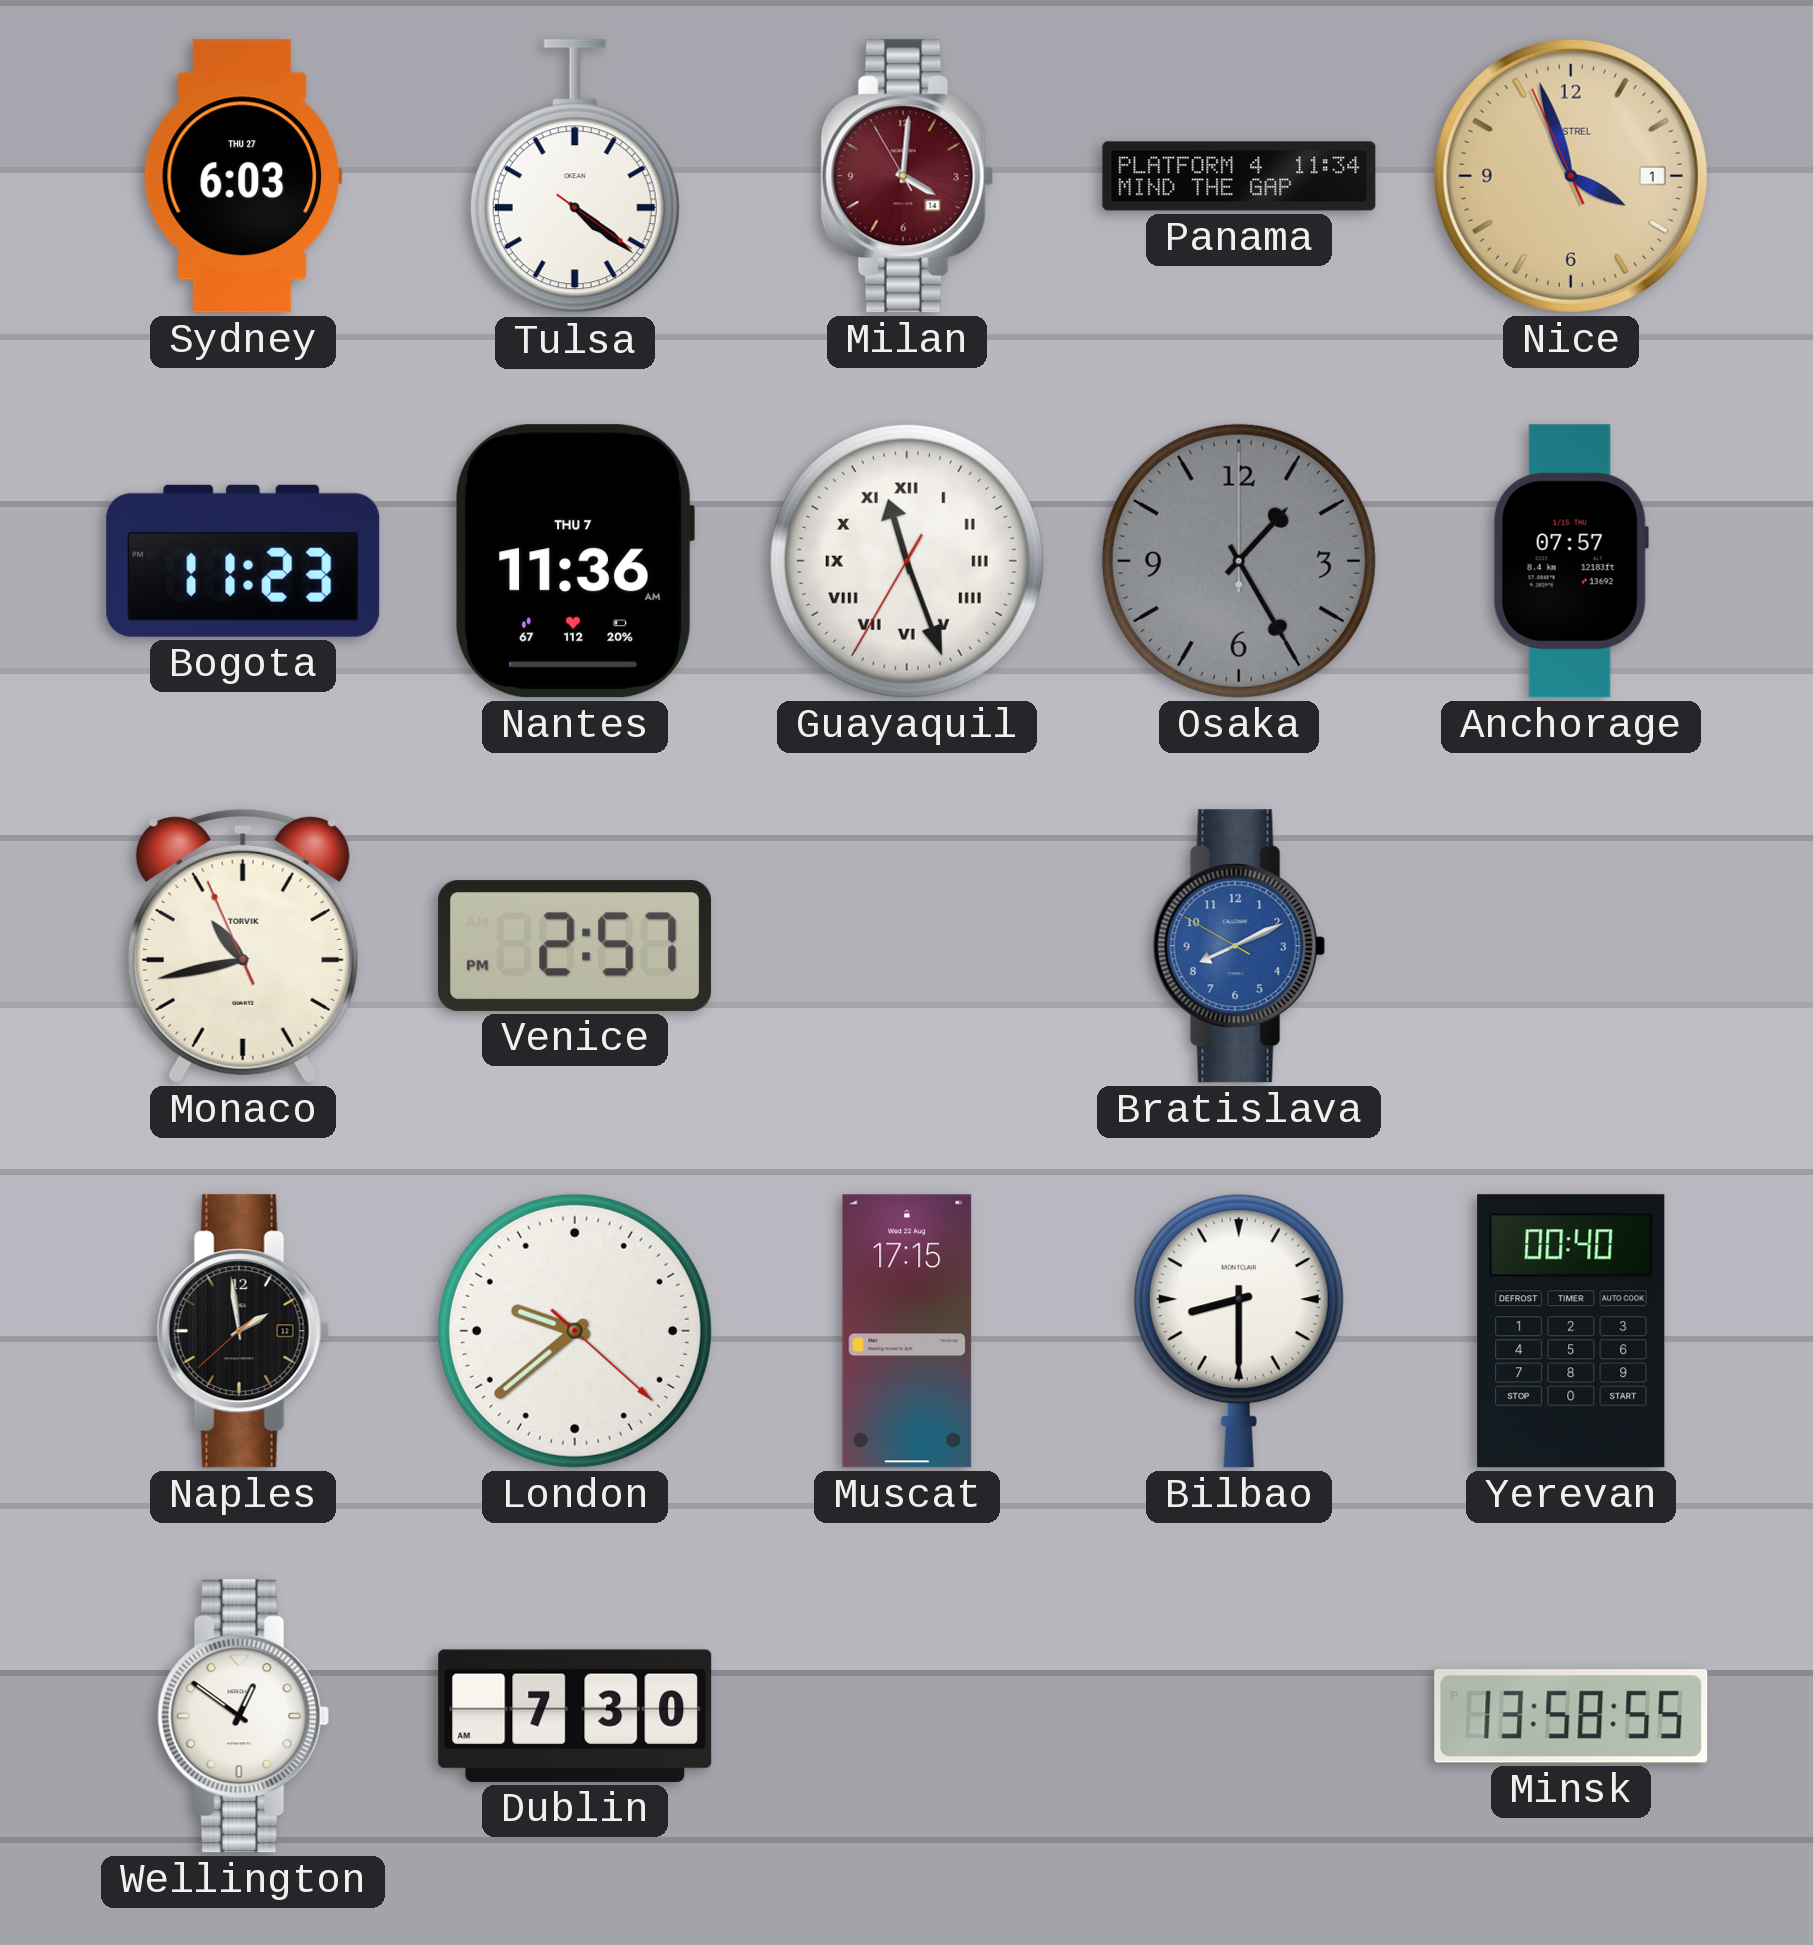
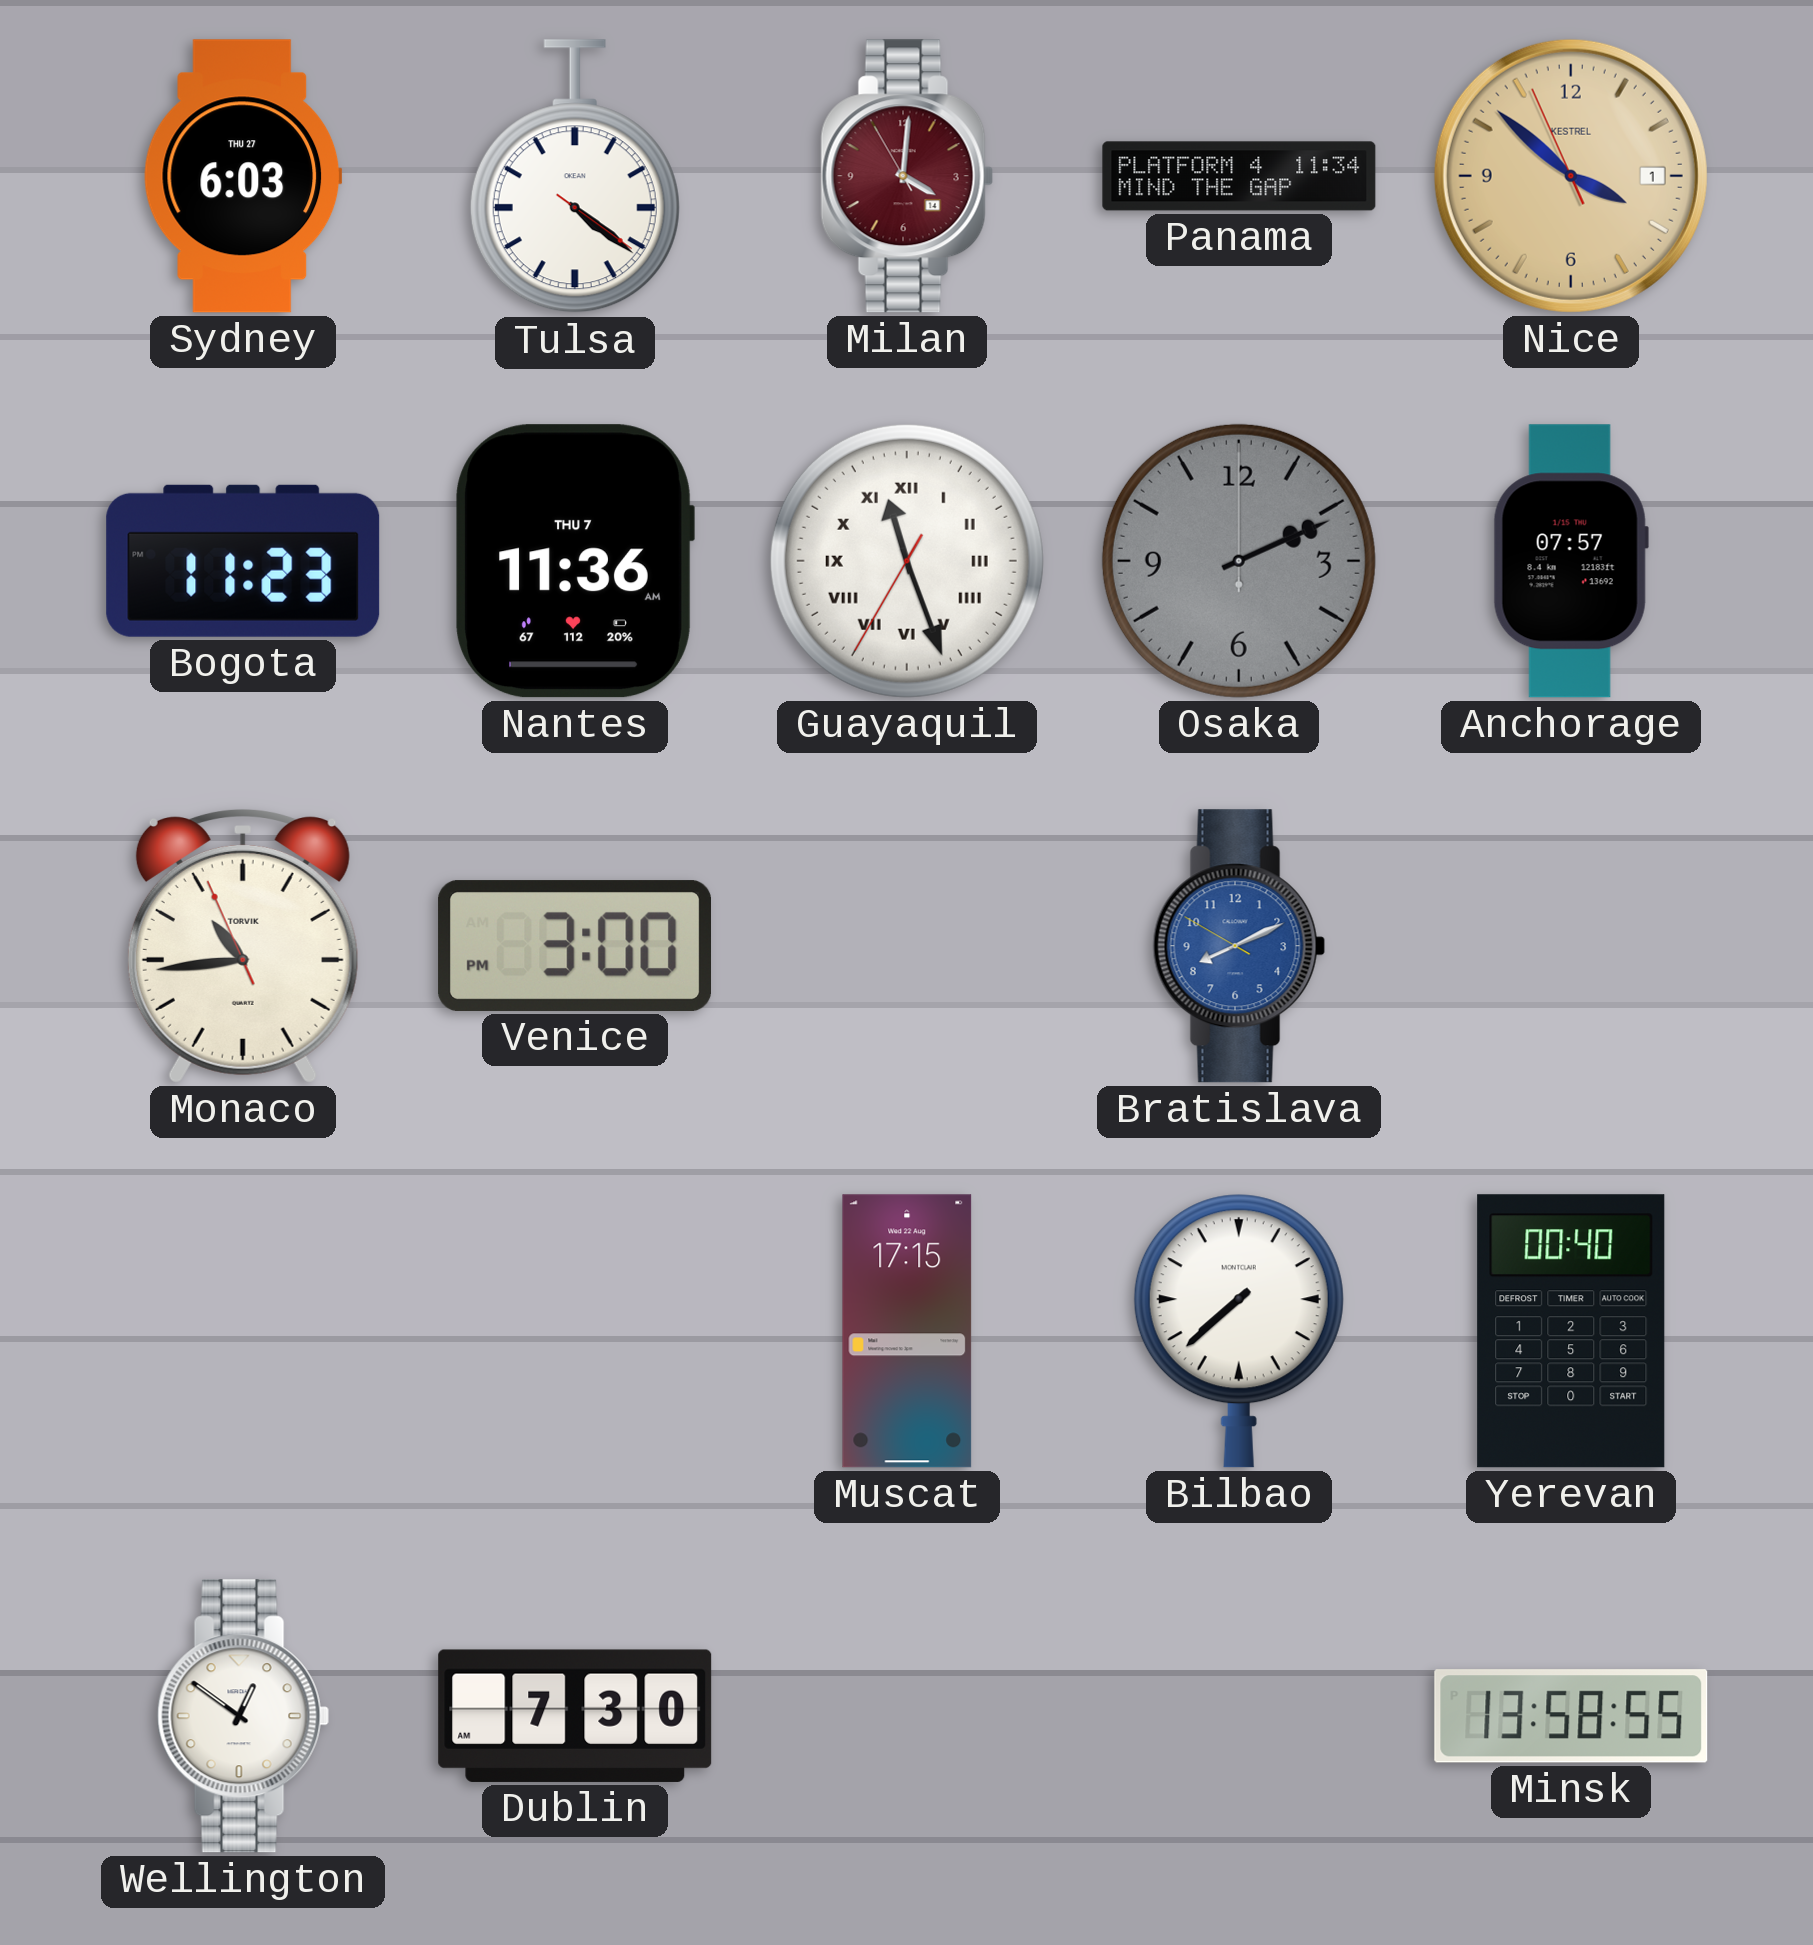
Nice: 3:56 -> 3:51 (1571, 176)
Osaka: 1:25 -> 2:11 (1239, 561)
Monaco: 10:42 -> 10:43 (243, 947)
Venice: 2:57 -> 3:00 (574, 946)
Naples: 1:58 -> none (243, 1331)
London: 9:38 -> none (575, 1331)
Bilbao: 8:30 -> 7:38 (1239, 1331)
